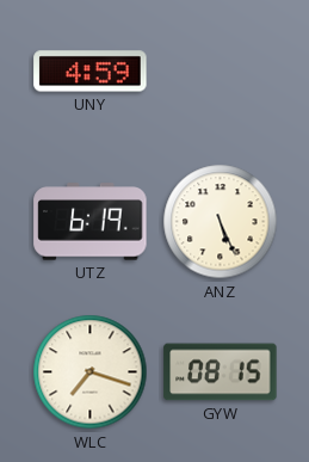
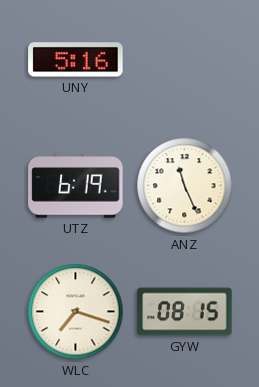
UNY: 4:59 -> 5:16 (76, 60)
ANZ: 5:26 -> 11:26 (185, 186)
